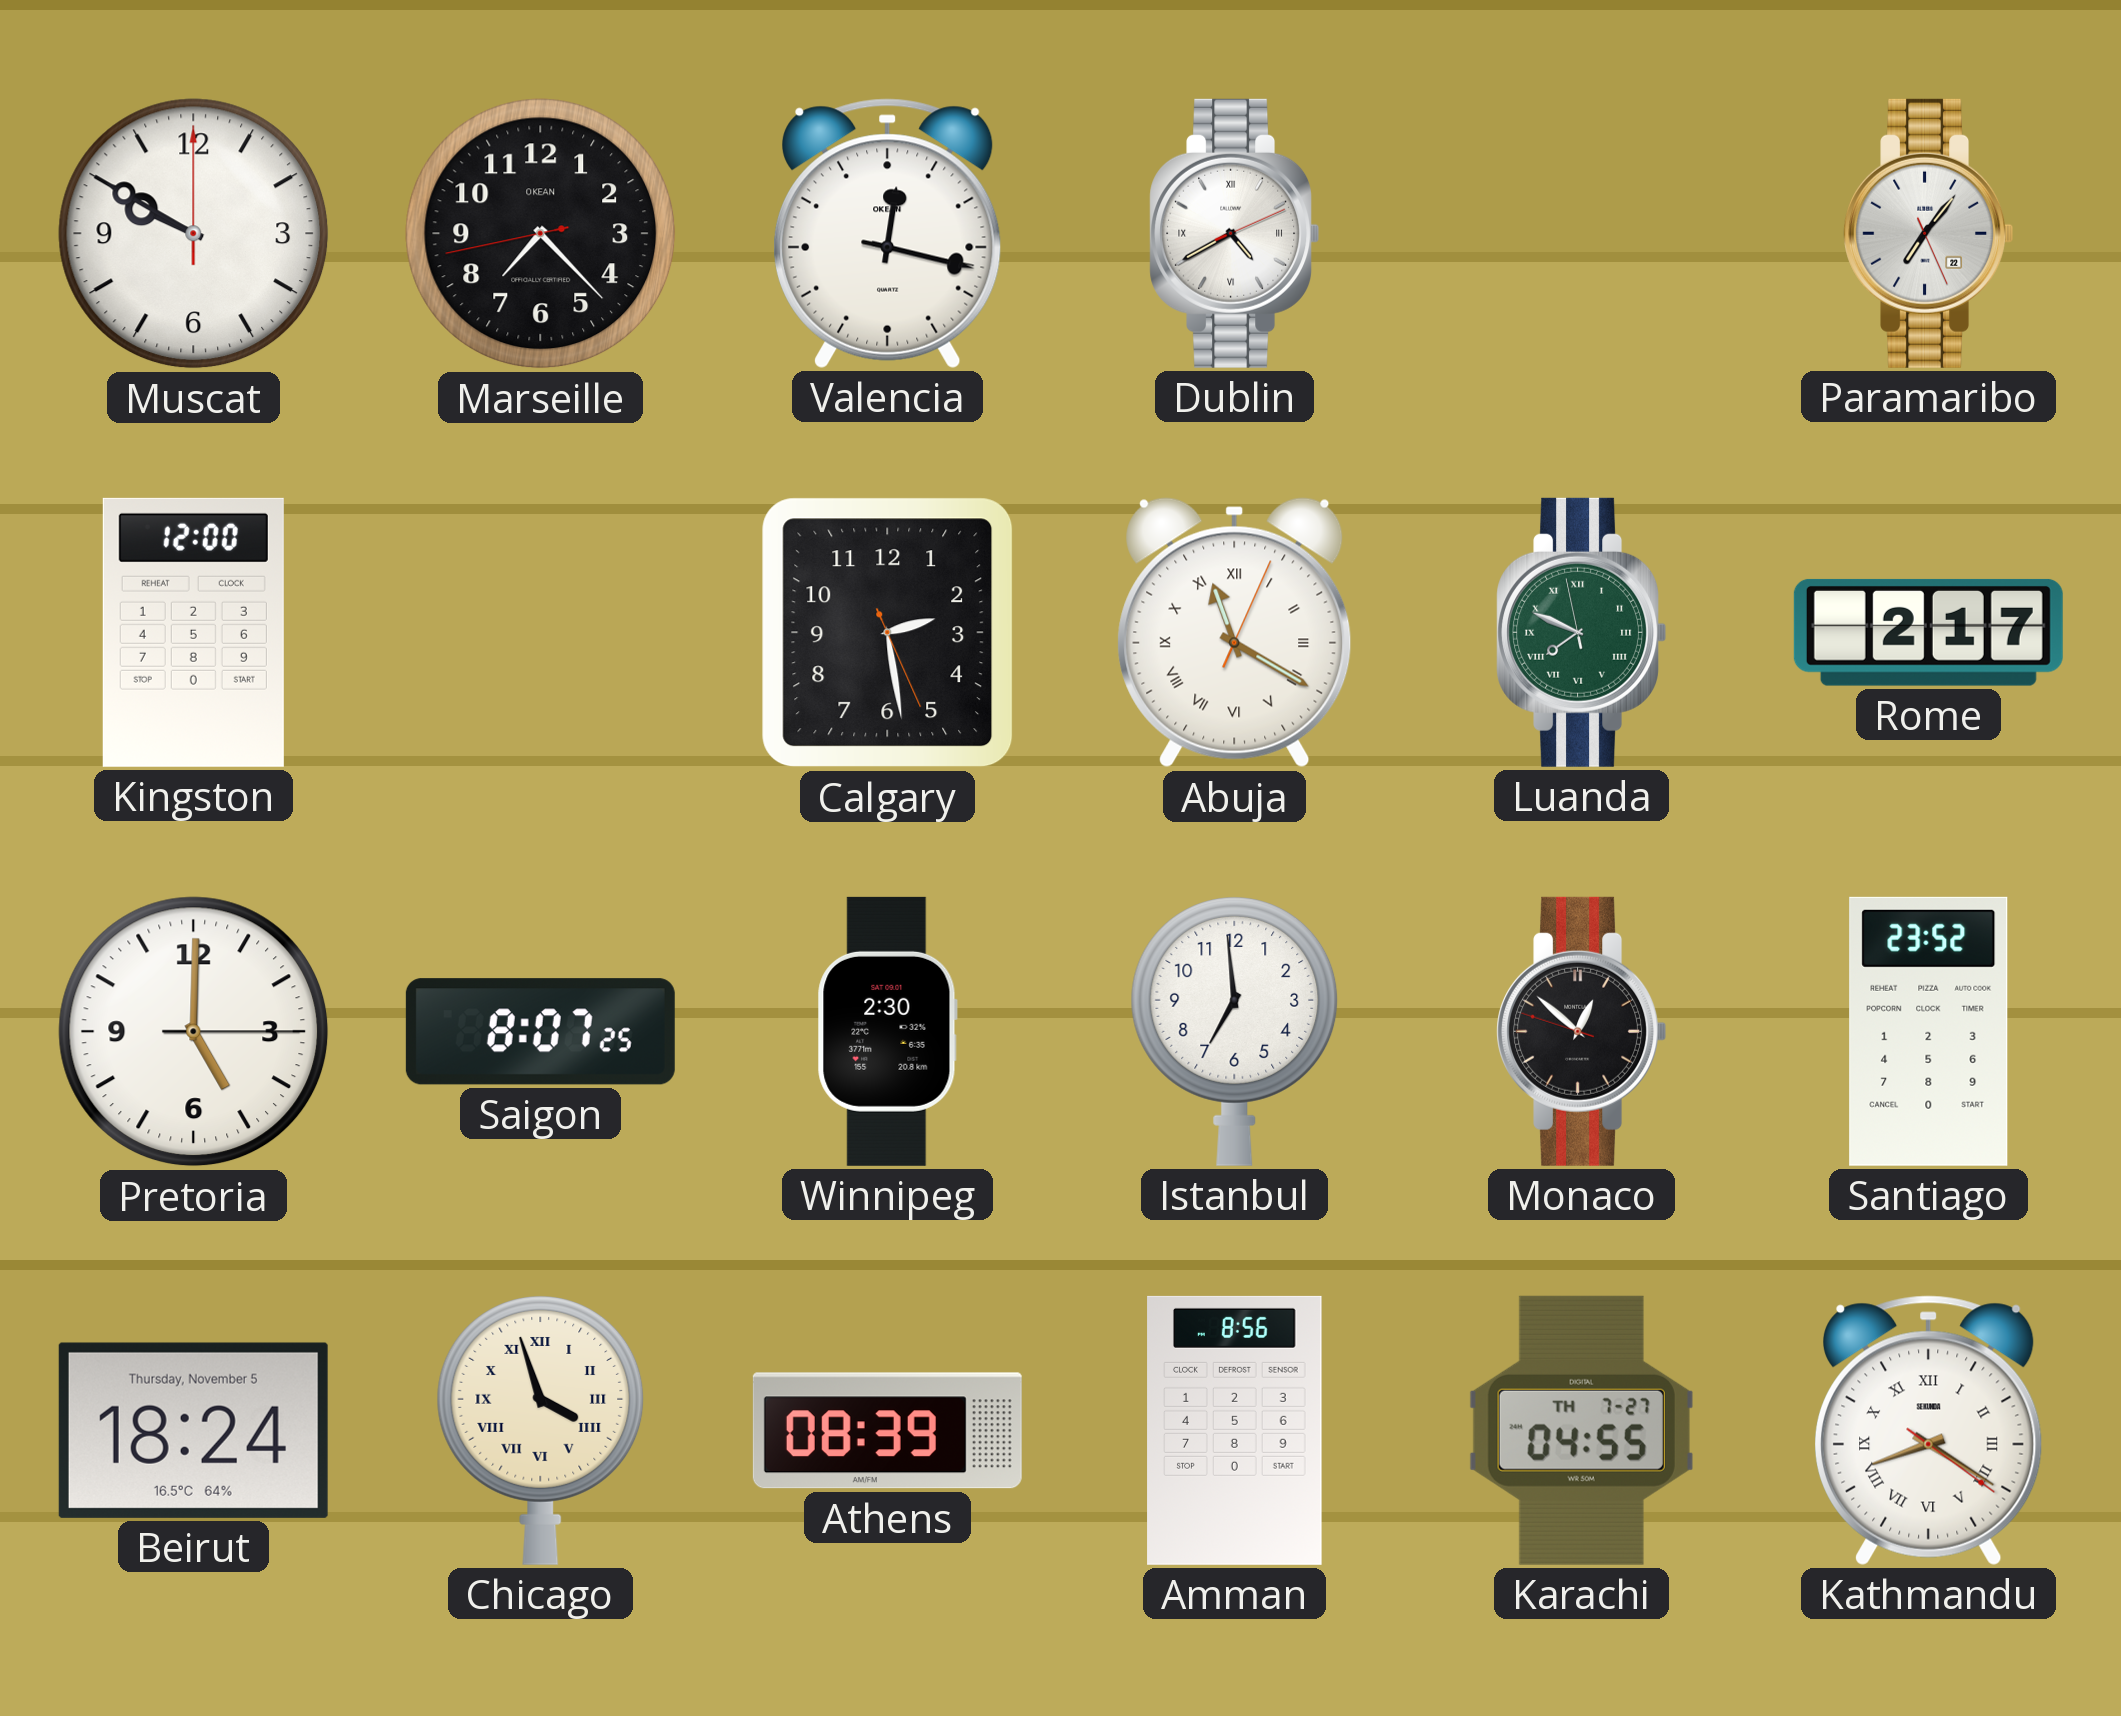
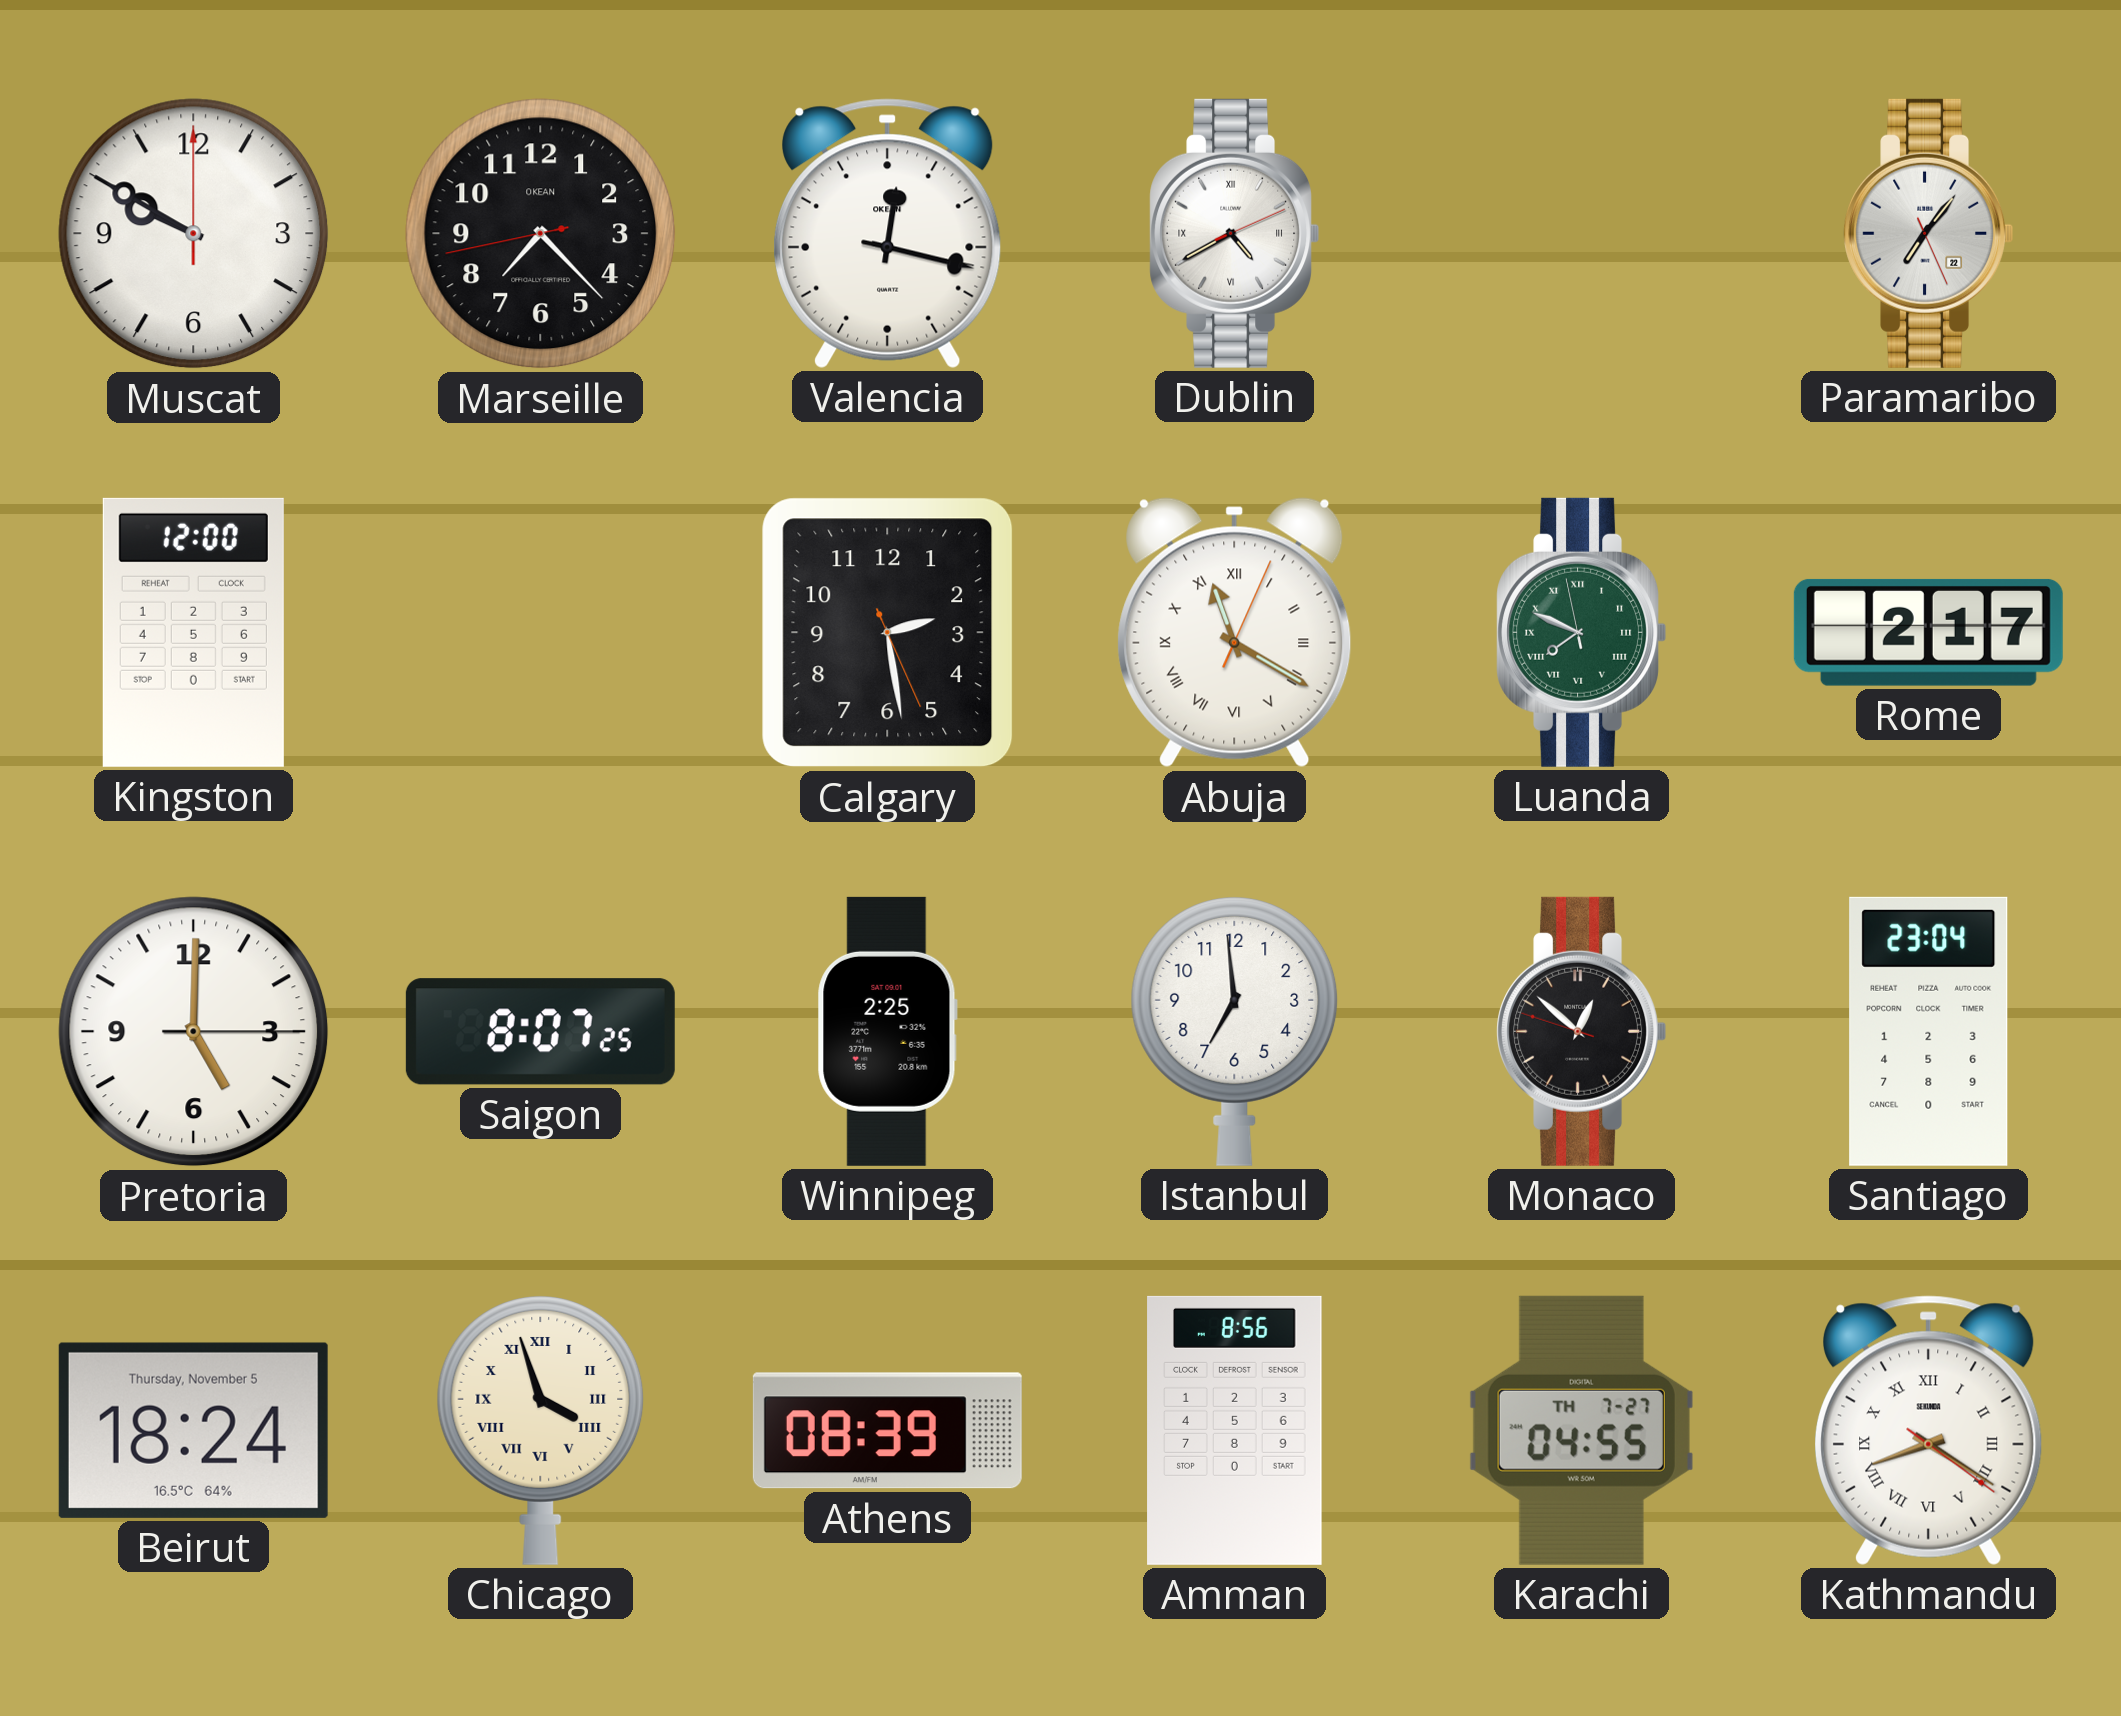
Winnipeg: 2:30 -> 2:25 (887, 1031)
Santiago: 23:52 -> 23:04 (1929, 1031)
